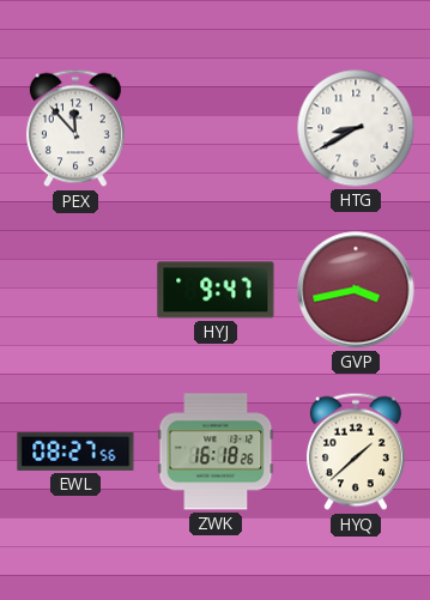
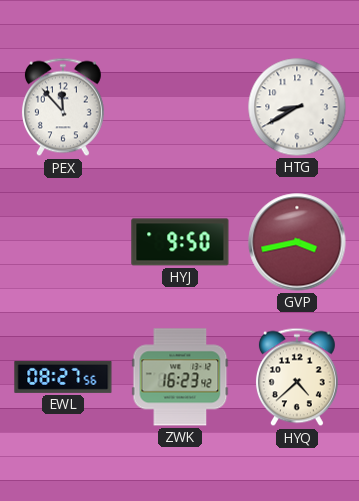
HYJ: 9:47 -> 9:50 (180, 242)
ZWK: 16:18 -> 16:23 (180, 377)
HYQ: 1:38 -> 4:38 (297, 377)
